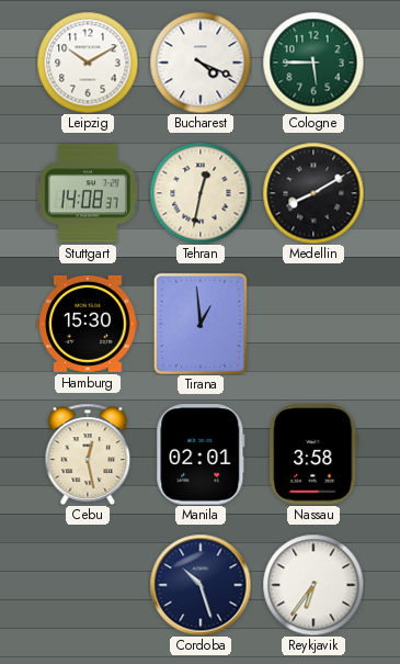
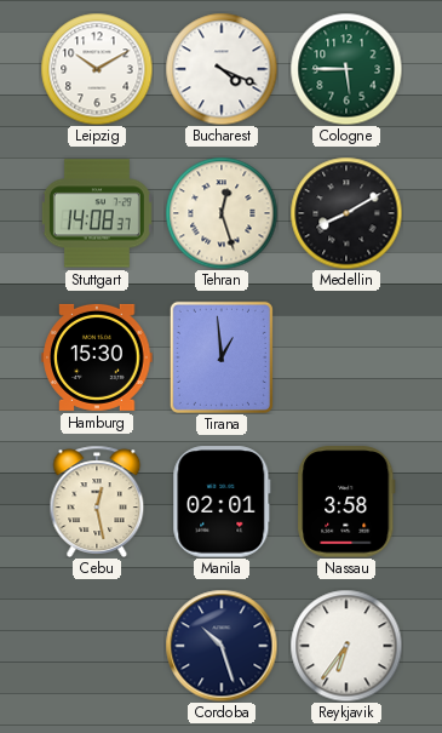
Tehran: 12:32 -> 12:27 (222, 213)
